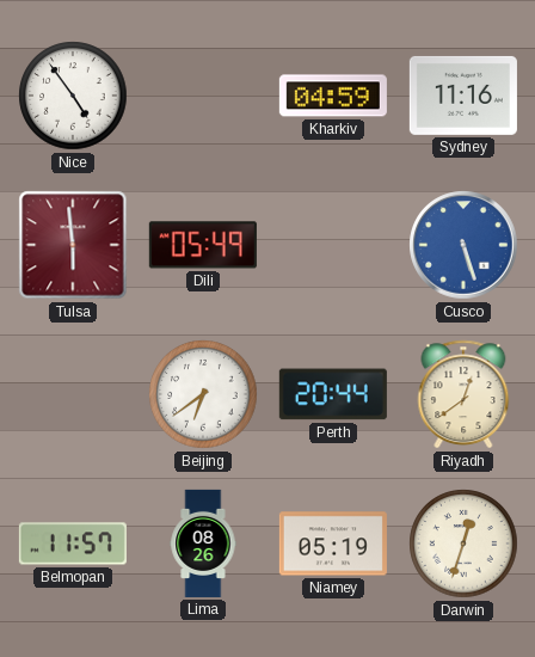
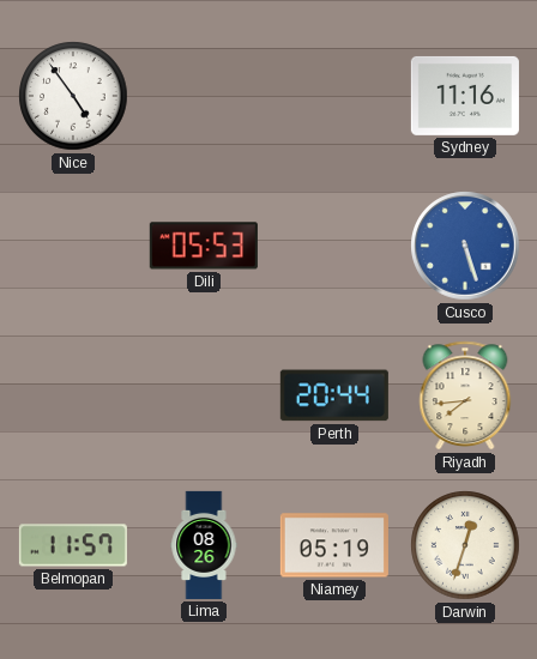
Kharkiv: 04:59 -> none (333, 96)
Tulsa: 5:59 -> none (73, 245)
Dili: 05:49 -> 05:53 (204, 246)
Beijing: 6:39 -> none (203, 394)
Riyadh: 12:39 -> 7:44 (465, 395)
